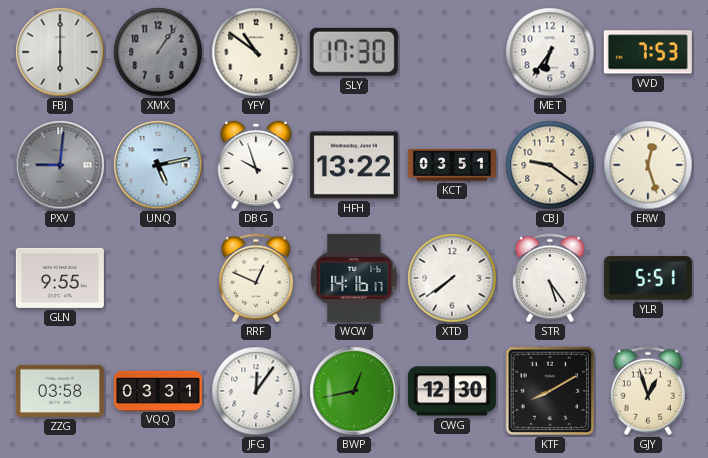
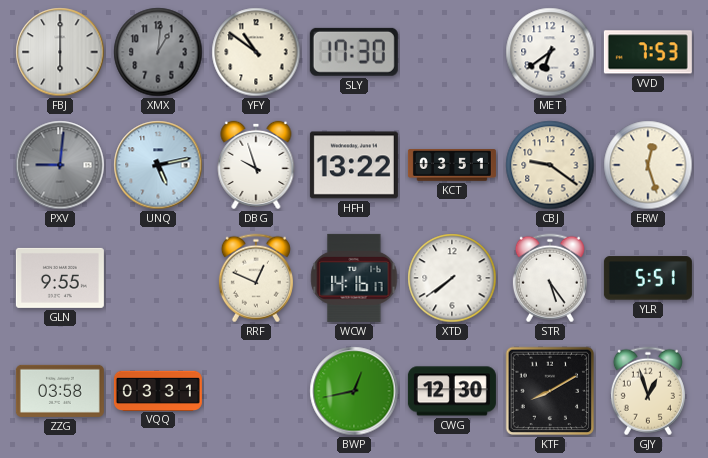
XMX: 1:06 -> 1:01 (158, 52)
MET: 6:36 -> 6:39 (550, 52)
JFG: 12:06 -> none (256, 391)
